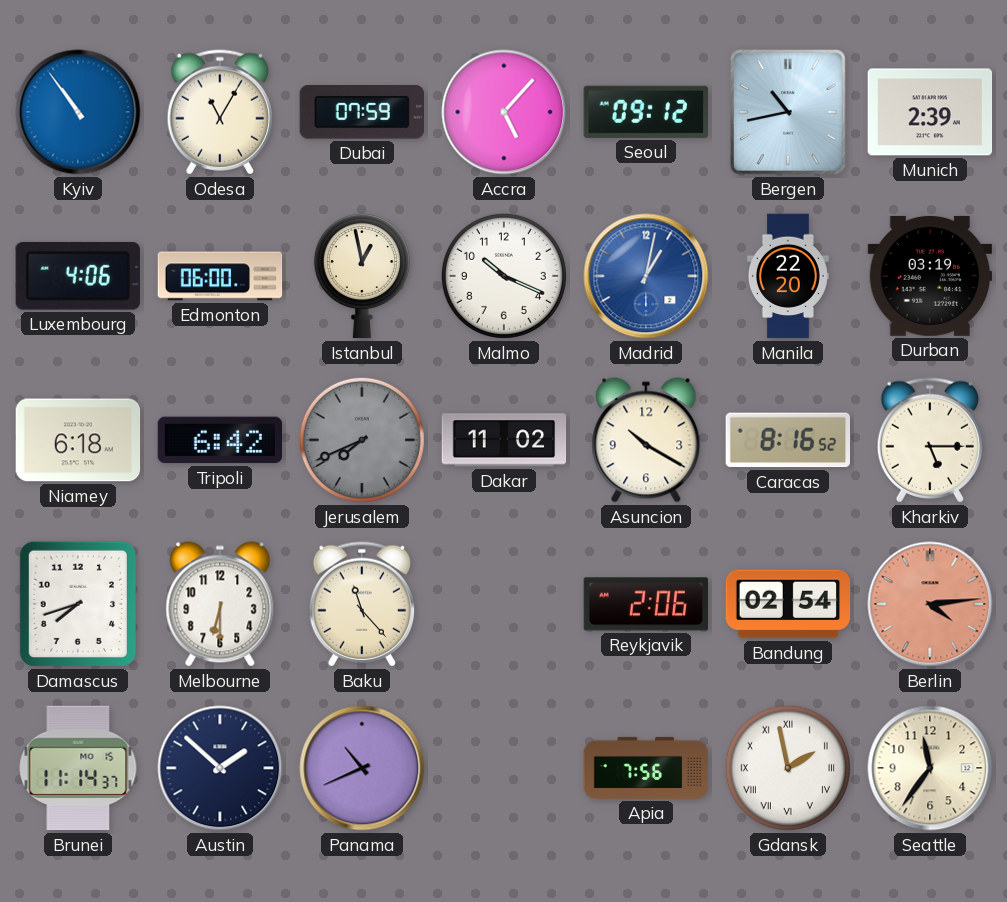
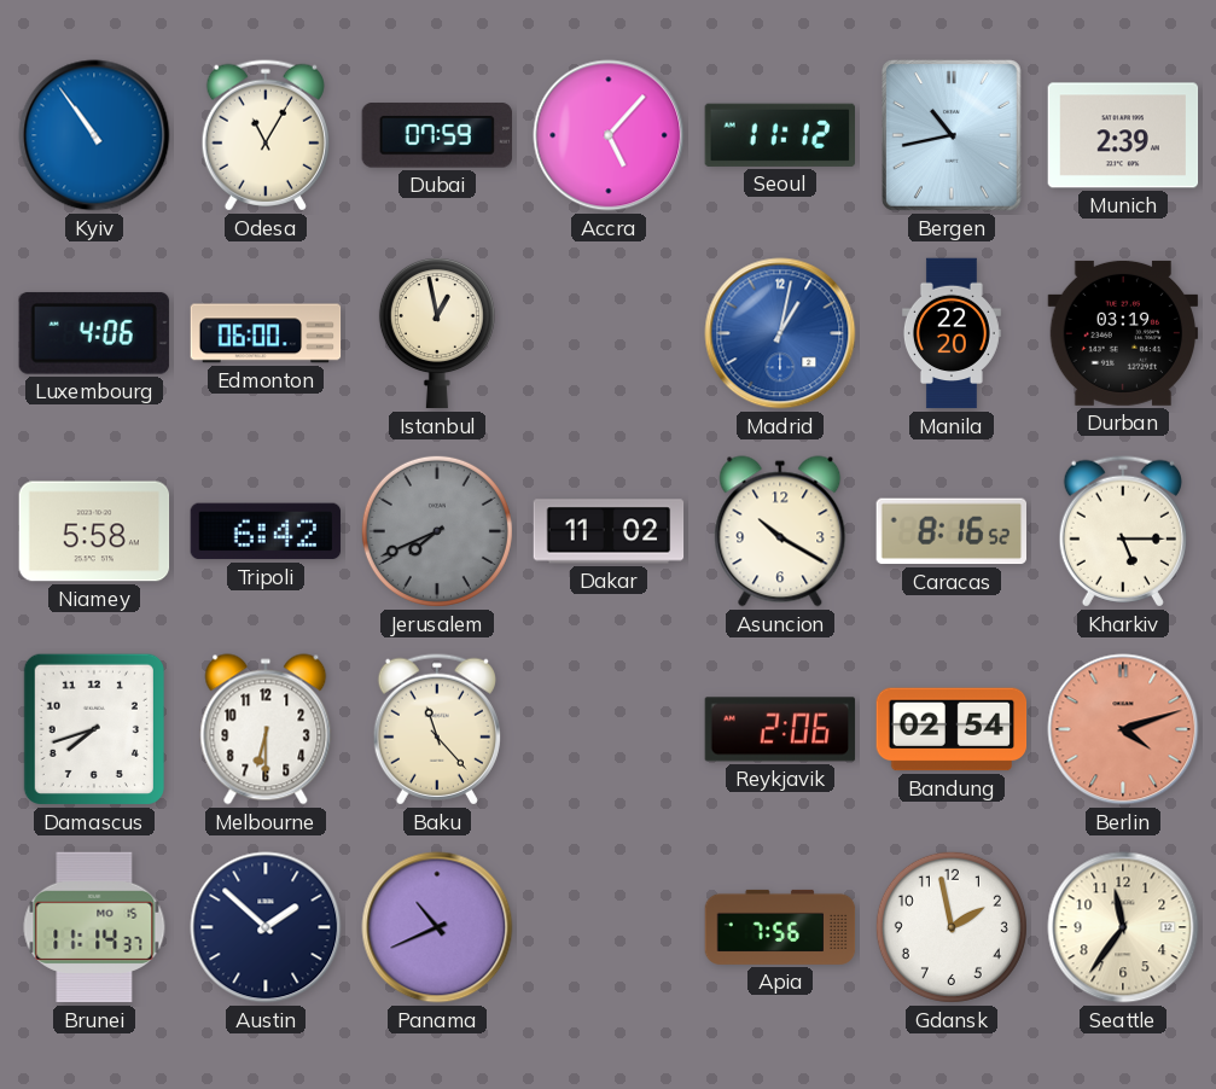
Seoul: 09:12 -> 11:12 (779, 135)
Malmo: 10:19 -> none (504, 276)
Niamey: 6:18 -> 5:58 (94, 531)
Berlin: 4:14 -> 4:12 (1123, 729)
Gdansk numerals: Roman -> Arabic (952, 927)
